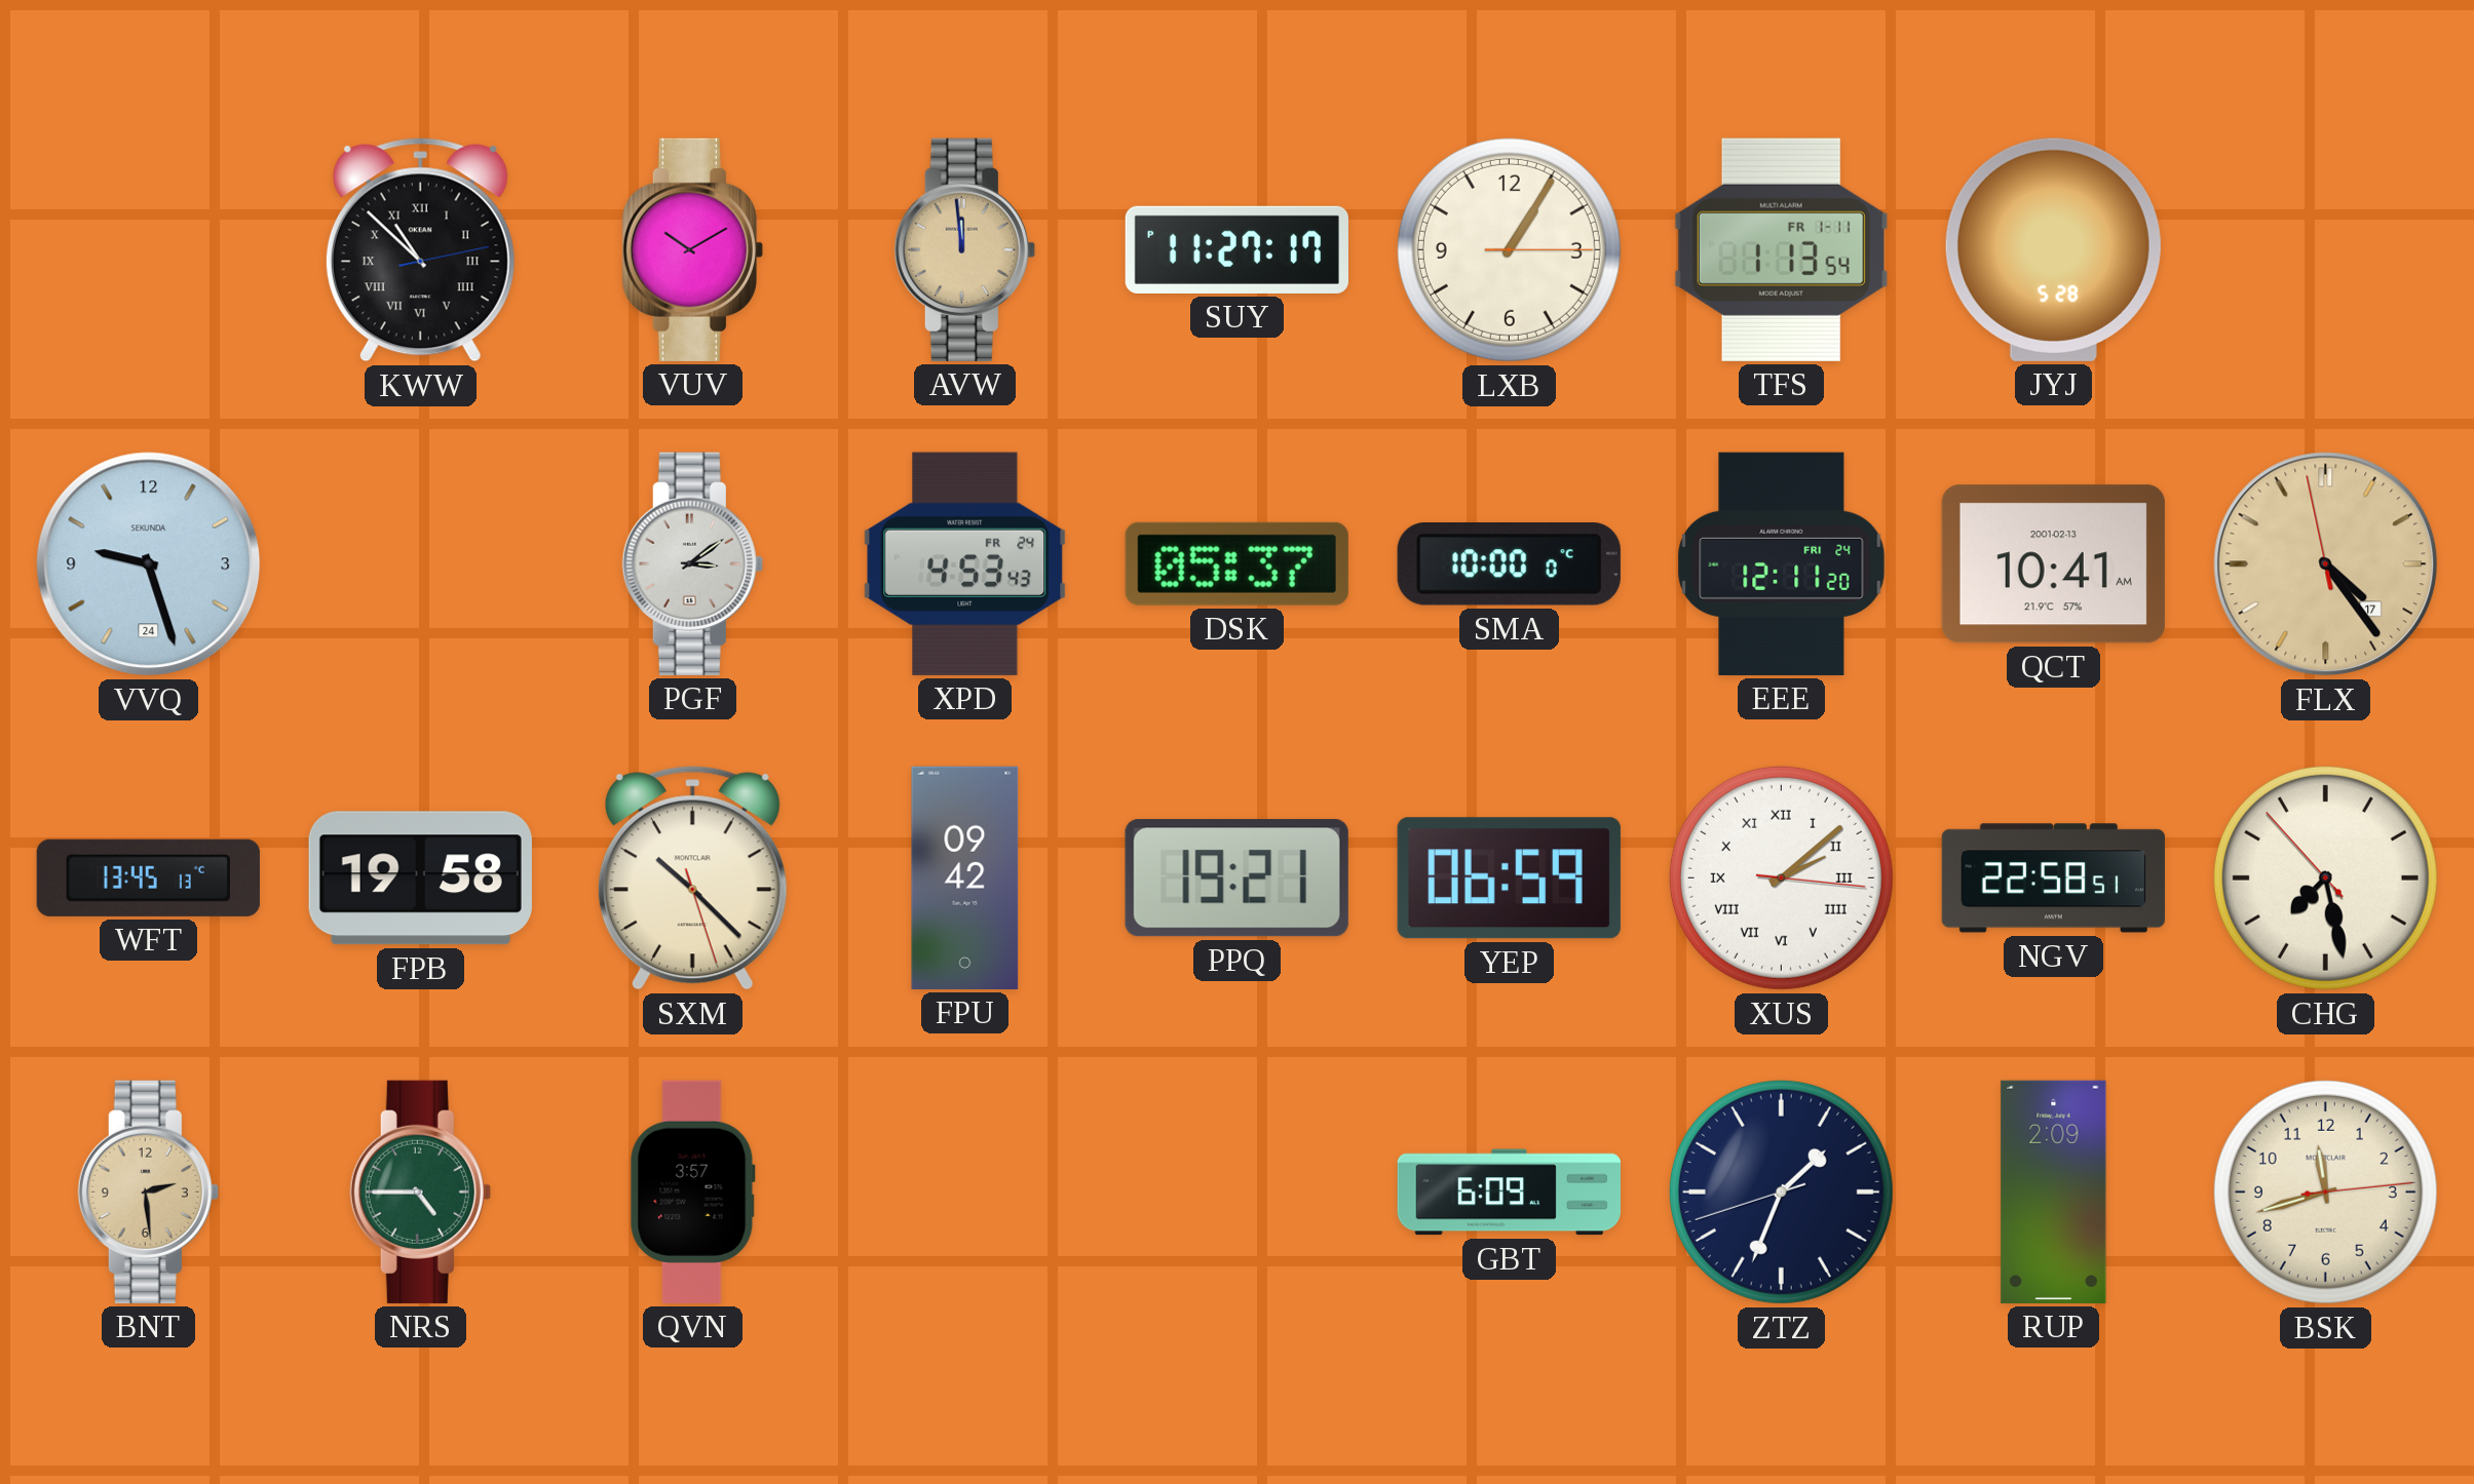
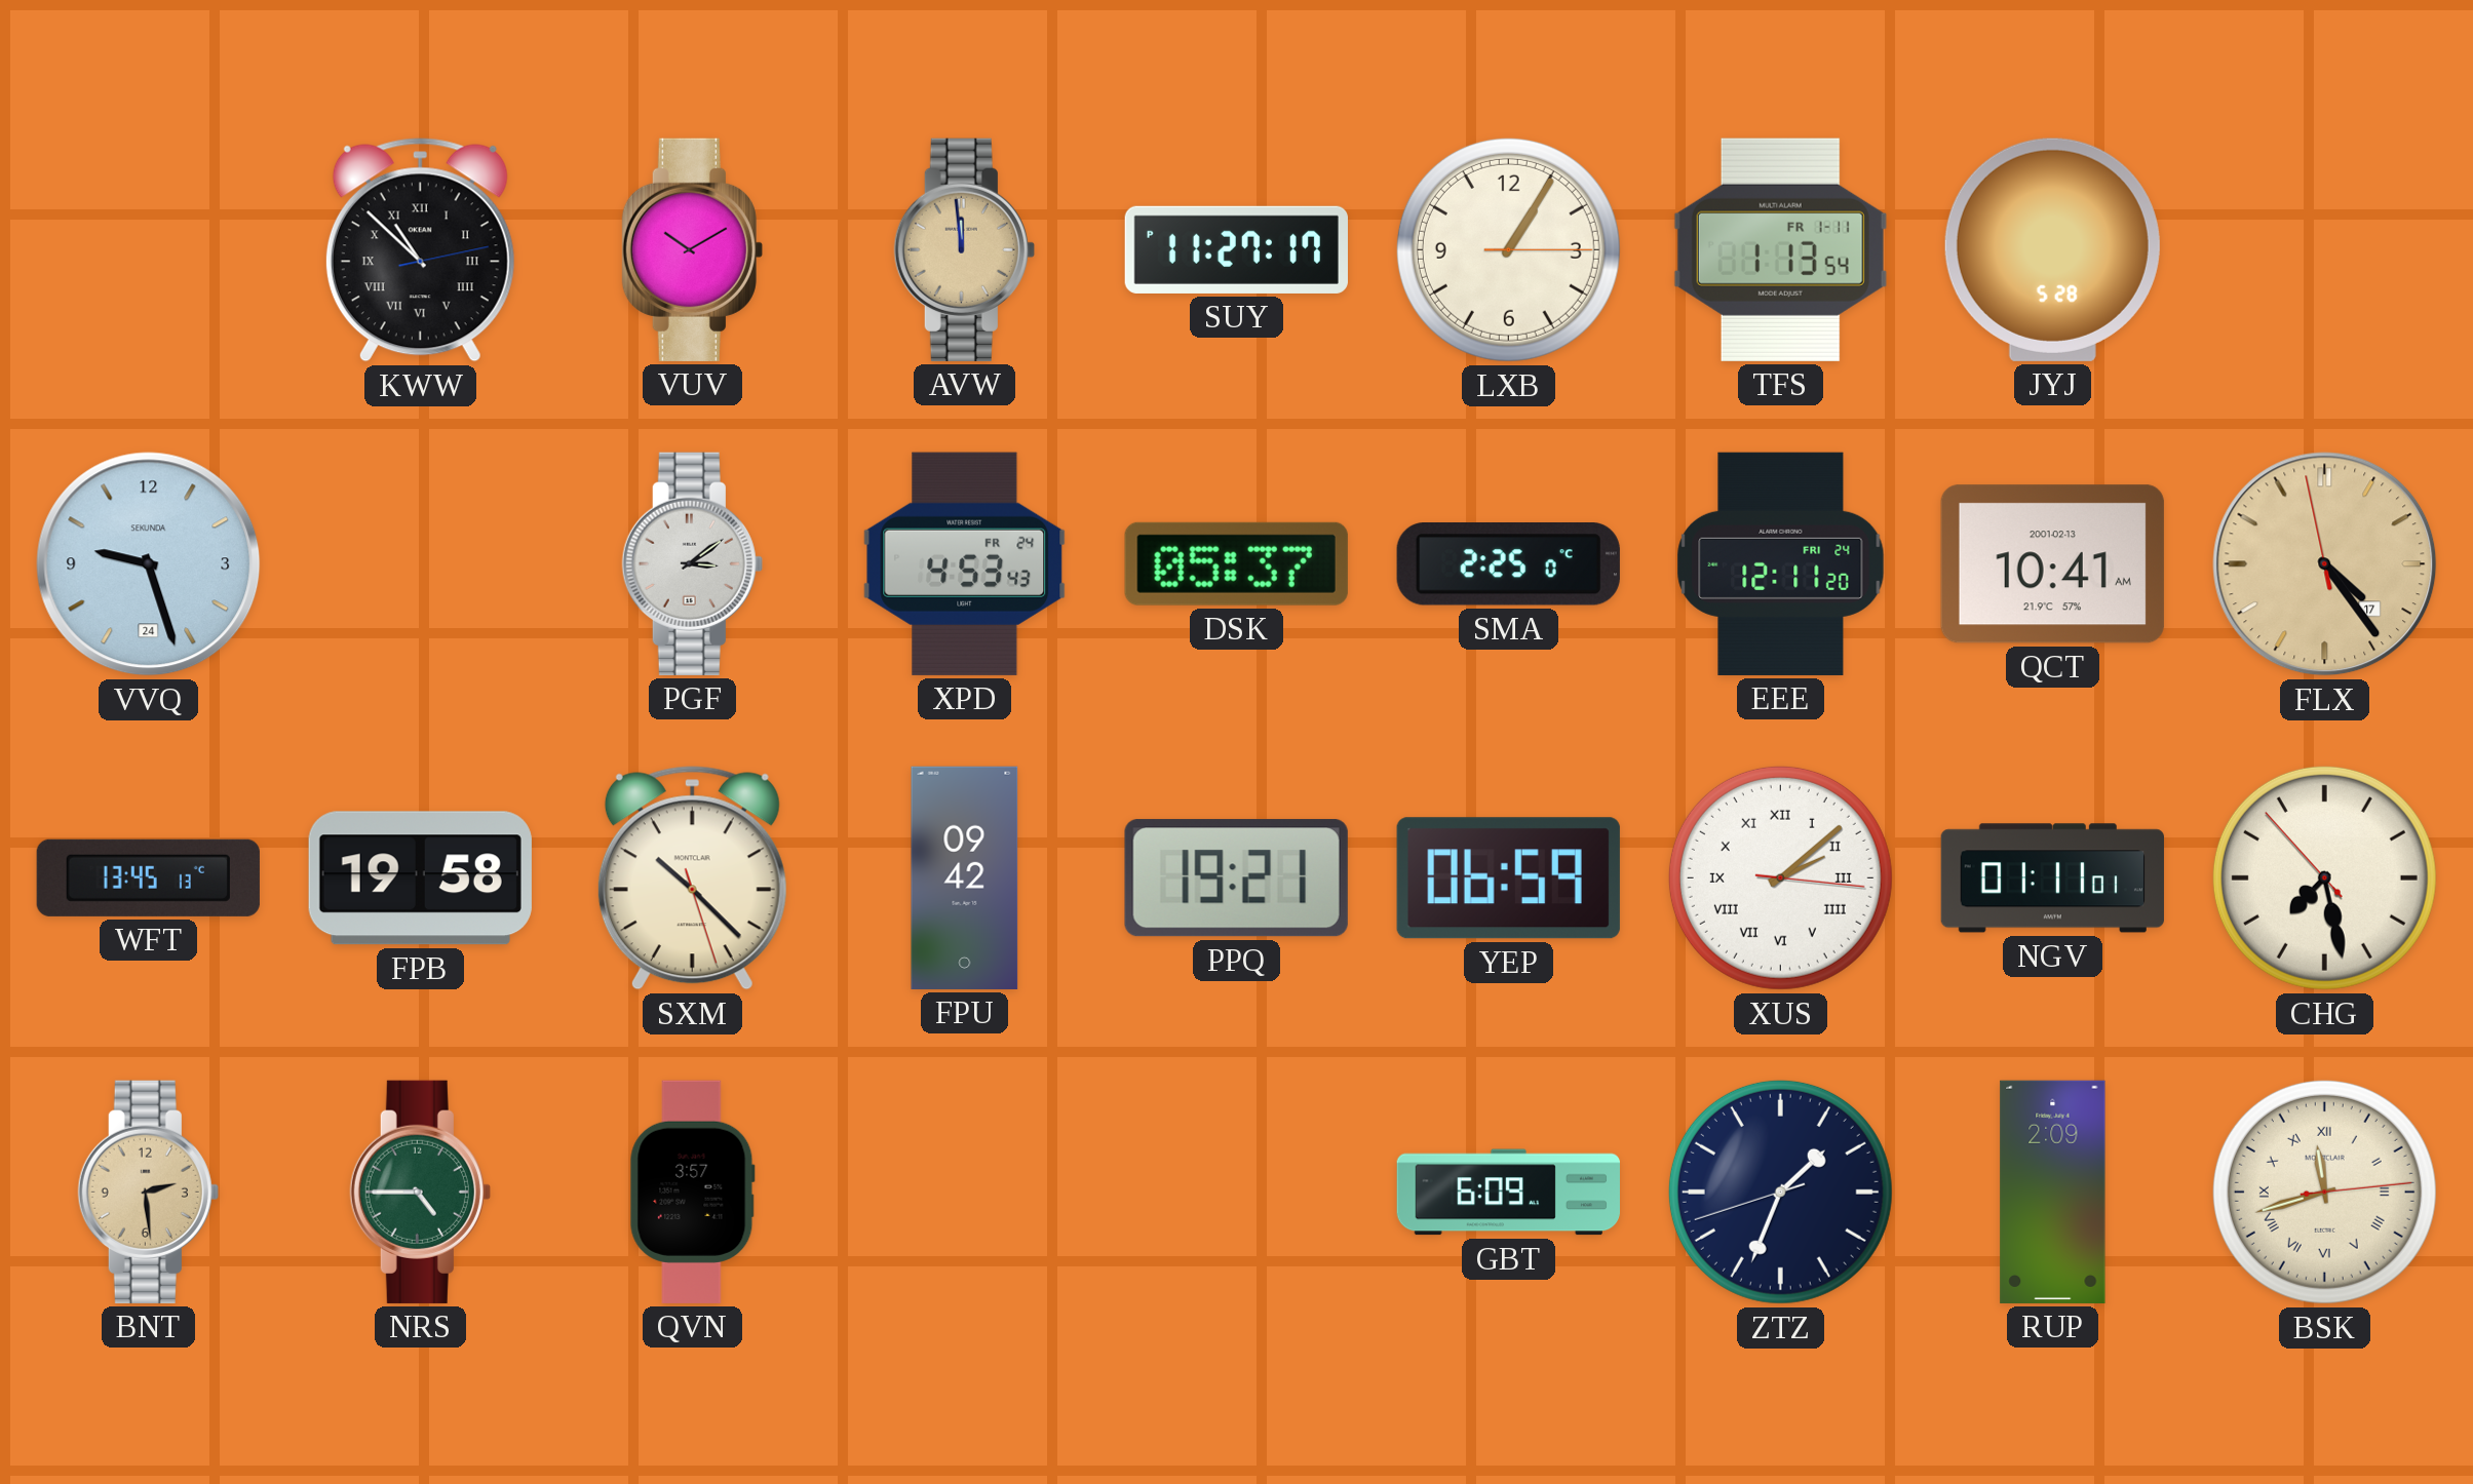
SMA: 10:00 -> 2:25 (1508, 563)
NGV: 22:58 -> 01:11 (2052, 878)
BSK numerals: Arabic -> Roman (2324, 1192)
